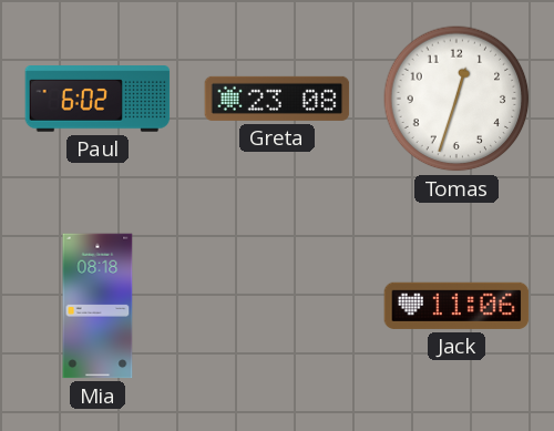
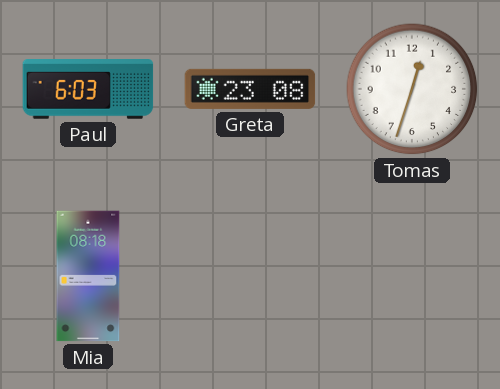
Paul: 6:02 -> 6:03 (88, 89)
Jack: 11:06 -> none (456, 306)
